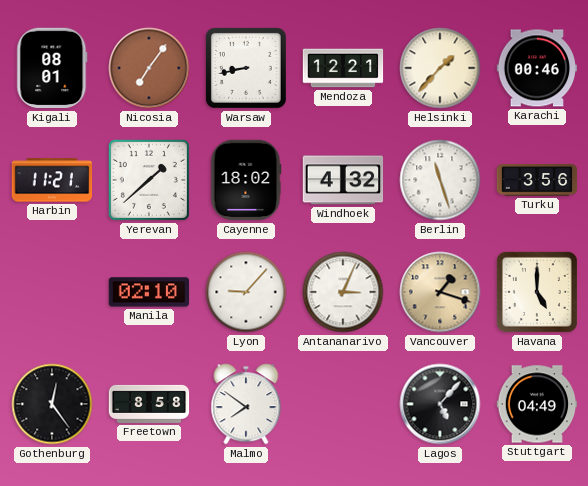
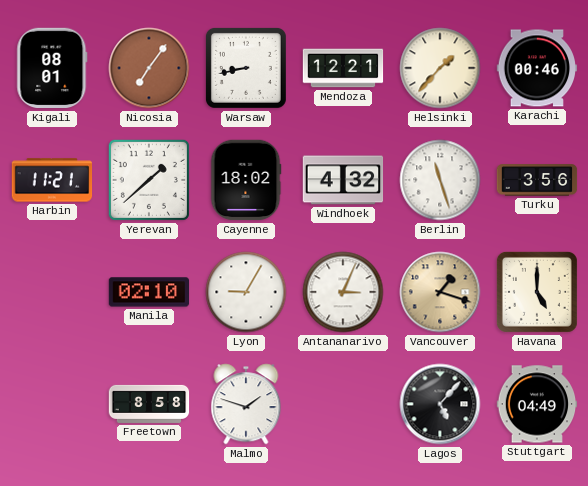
Lyon: 9:07 -> 9:05 (246, 292)
Gothenburg: 12:24 -> none (52, 404)
Malmo: 7:51 -> 1:48 (246, 404)
